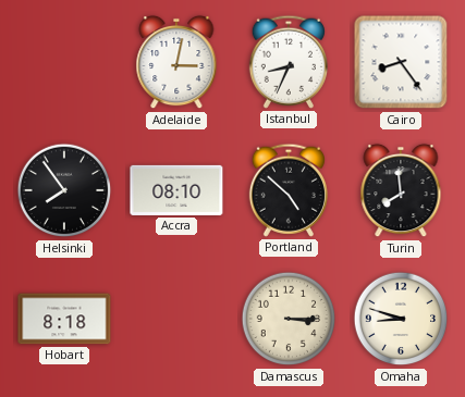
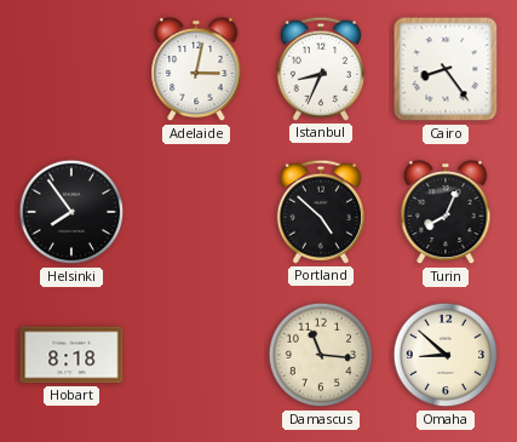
Accra: 08:10 -> none (176, 190)
Turin: 7:59 -> 8:04 (446, 212)
Damascus: 3:15 -> 11:16 (321, 355)
Omaha: 8:48 -> 8:52 (446, 355)
